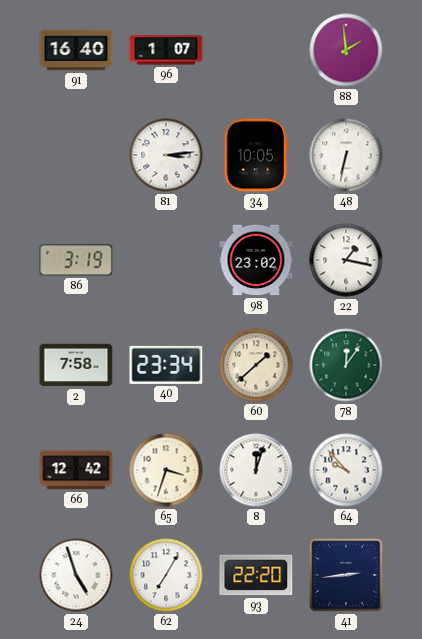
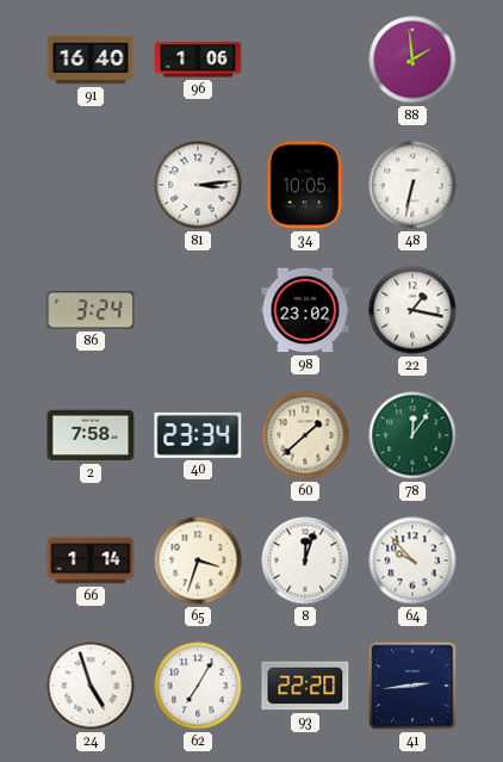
96: 1:07 -> 1:06 (198, 60)
86: 3:19 -> 3:24 (91, 310)
66: 12:42 -> 1:14 (91, 560)
